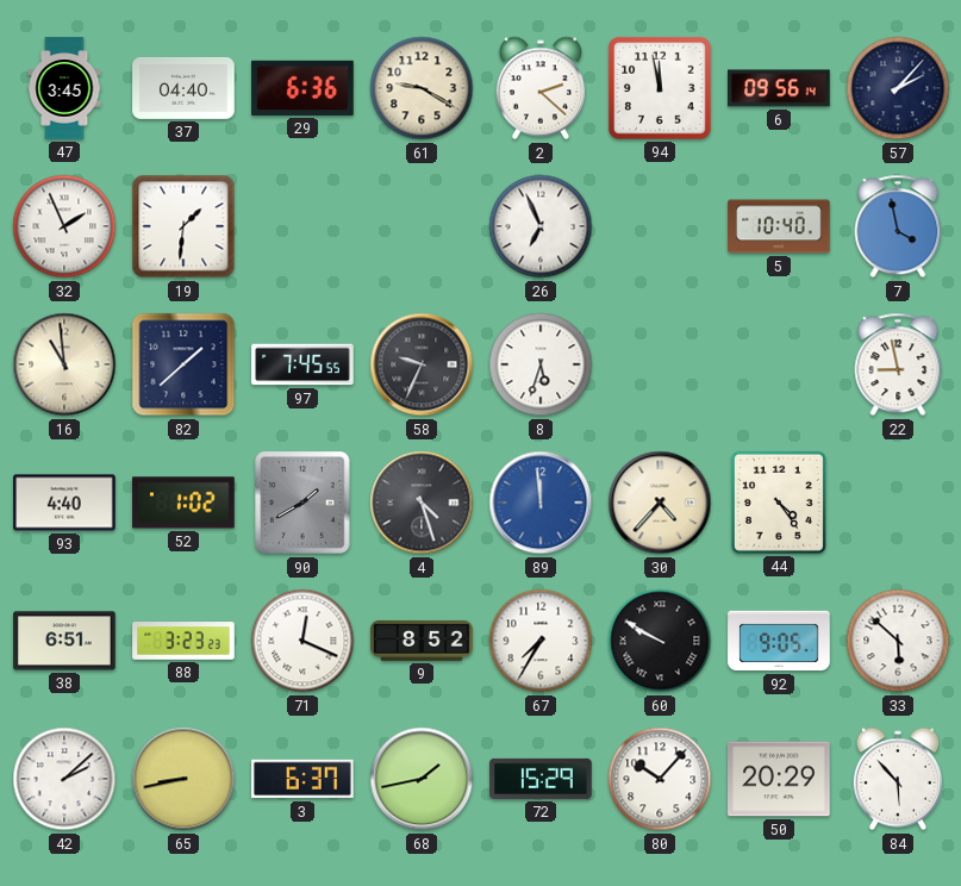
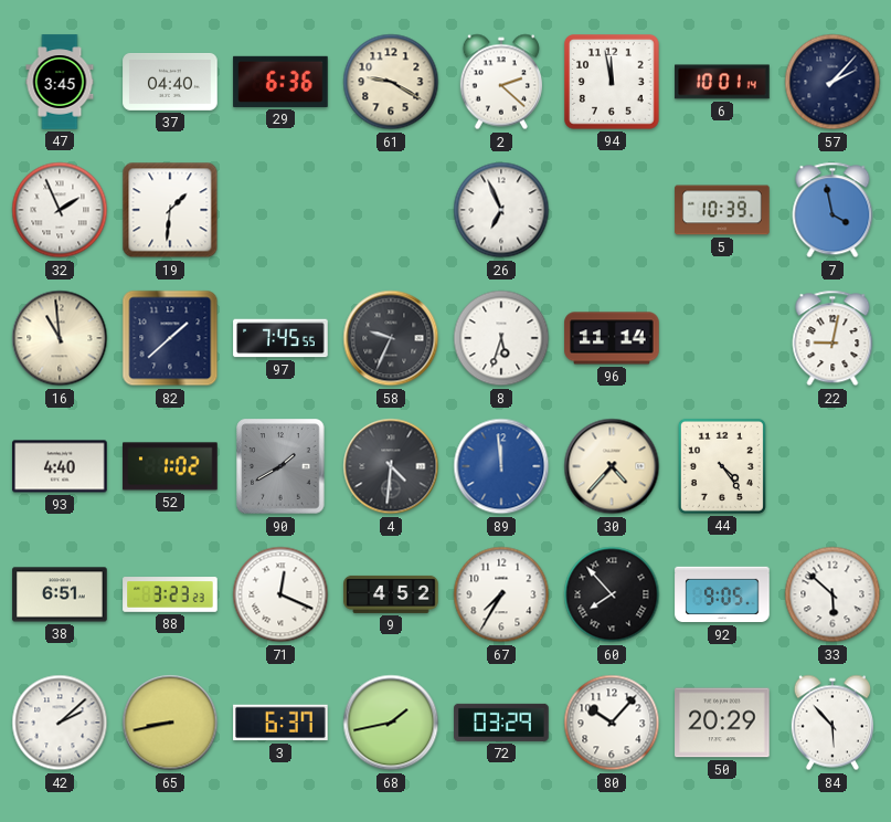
6: 09:56 -> 10:01 (722, 82)
5: 10:40 -> 10:39 (722, 210)
96: none -> 11:14 (612, 338)
22: 8:58 -> 9:02 (832, 338)
4: 4:27 -> 4:31 (391, 466)
9: 8:52 -> 4:52 (391, 594)
60: 9:50 -> 7:53 (612, 594)
72: 15:29 -> 03:29 (501, 723)
